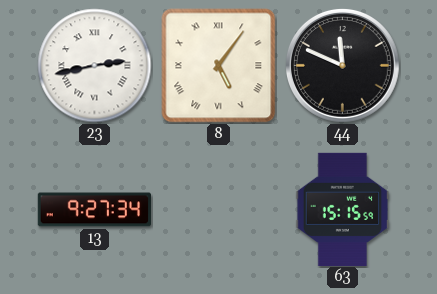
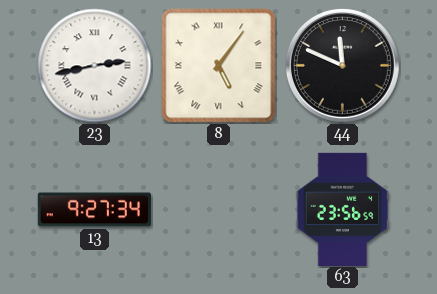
63: 15:15 -> 23:56 (343, 209)
